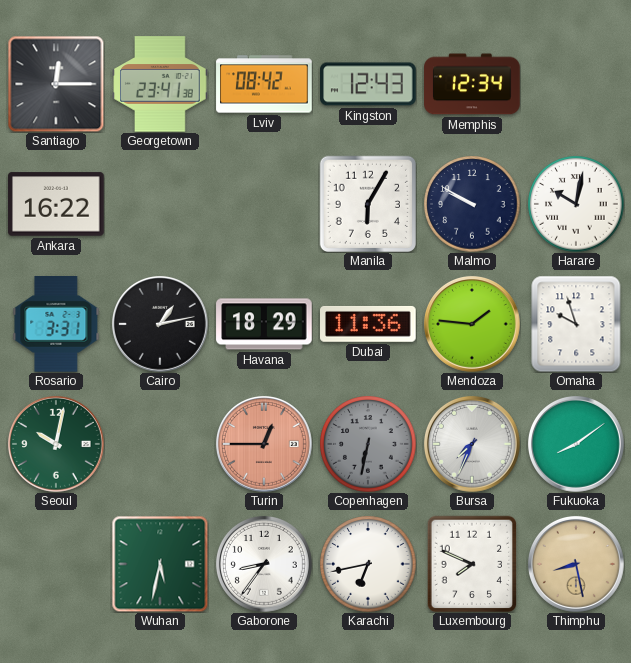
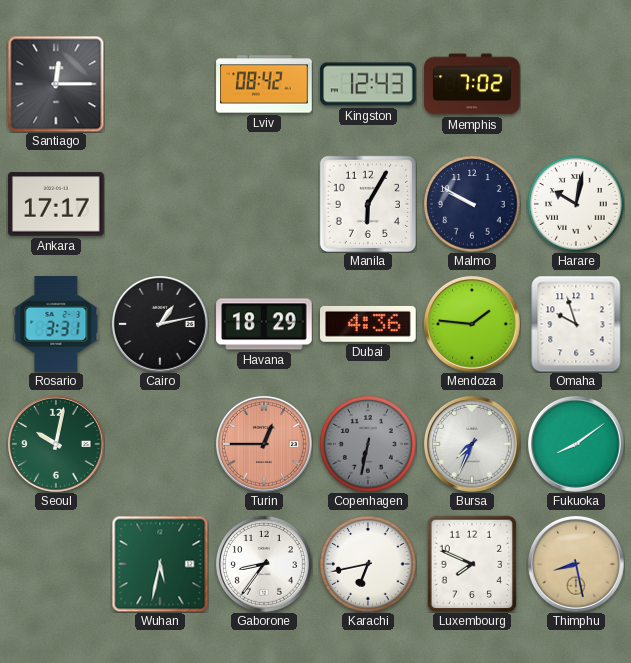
Georgetown: 23:41 -> none (160, 84)
Memphis: 12:34 -> 7:02 (472, 84)
Ankara: 16:22 -> 17:17 (56, 204)
Dubai: 11:36 -> 4:36 (369, 324)
